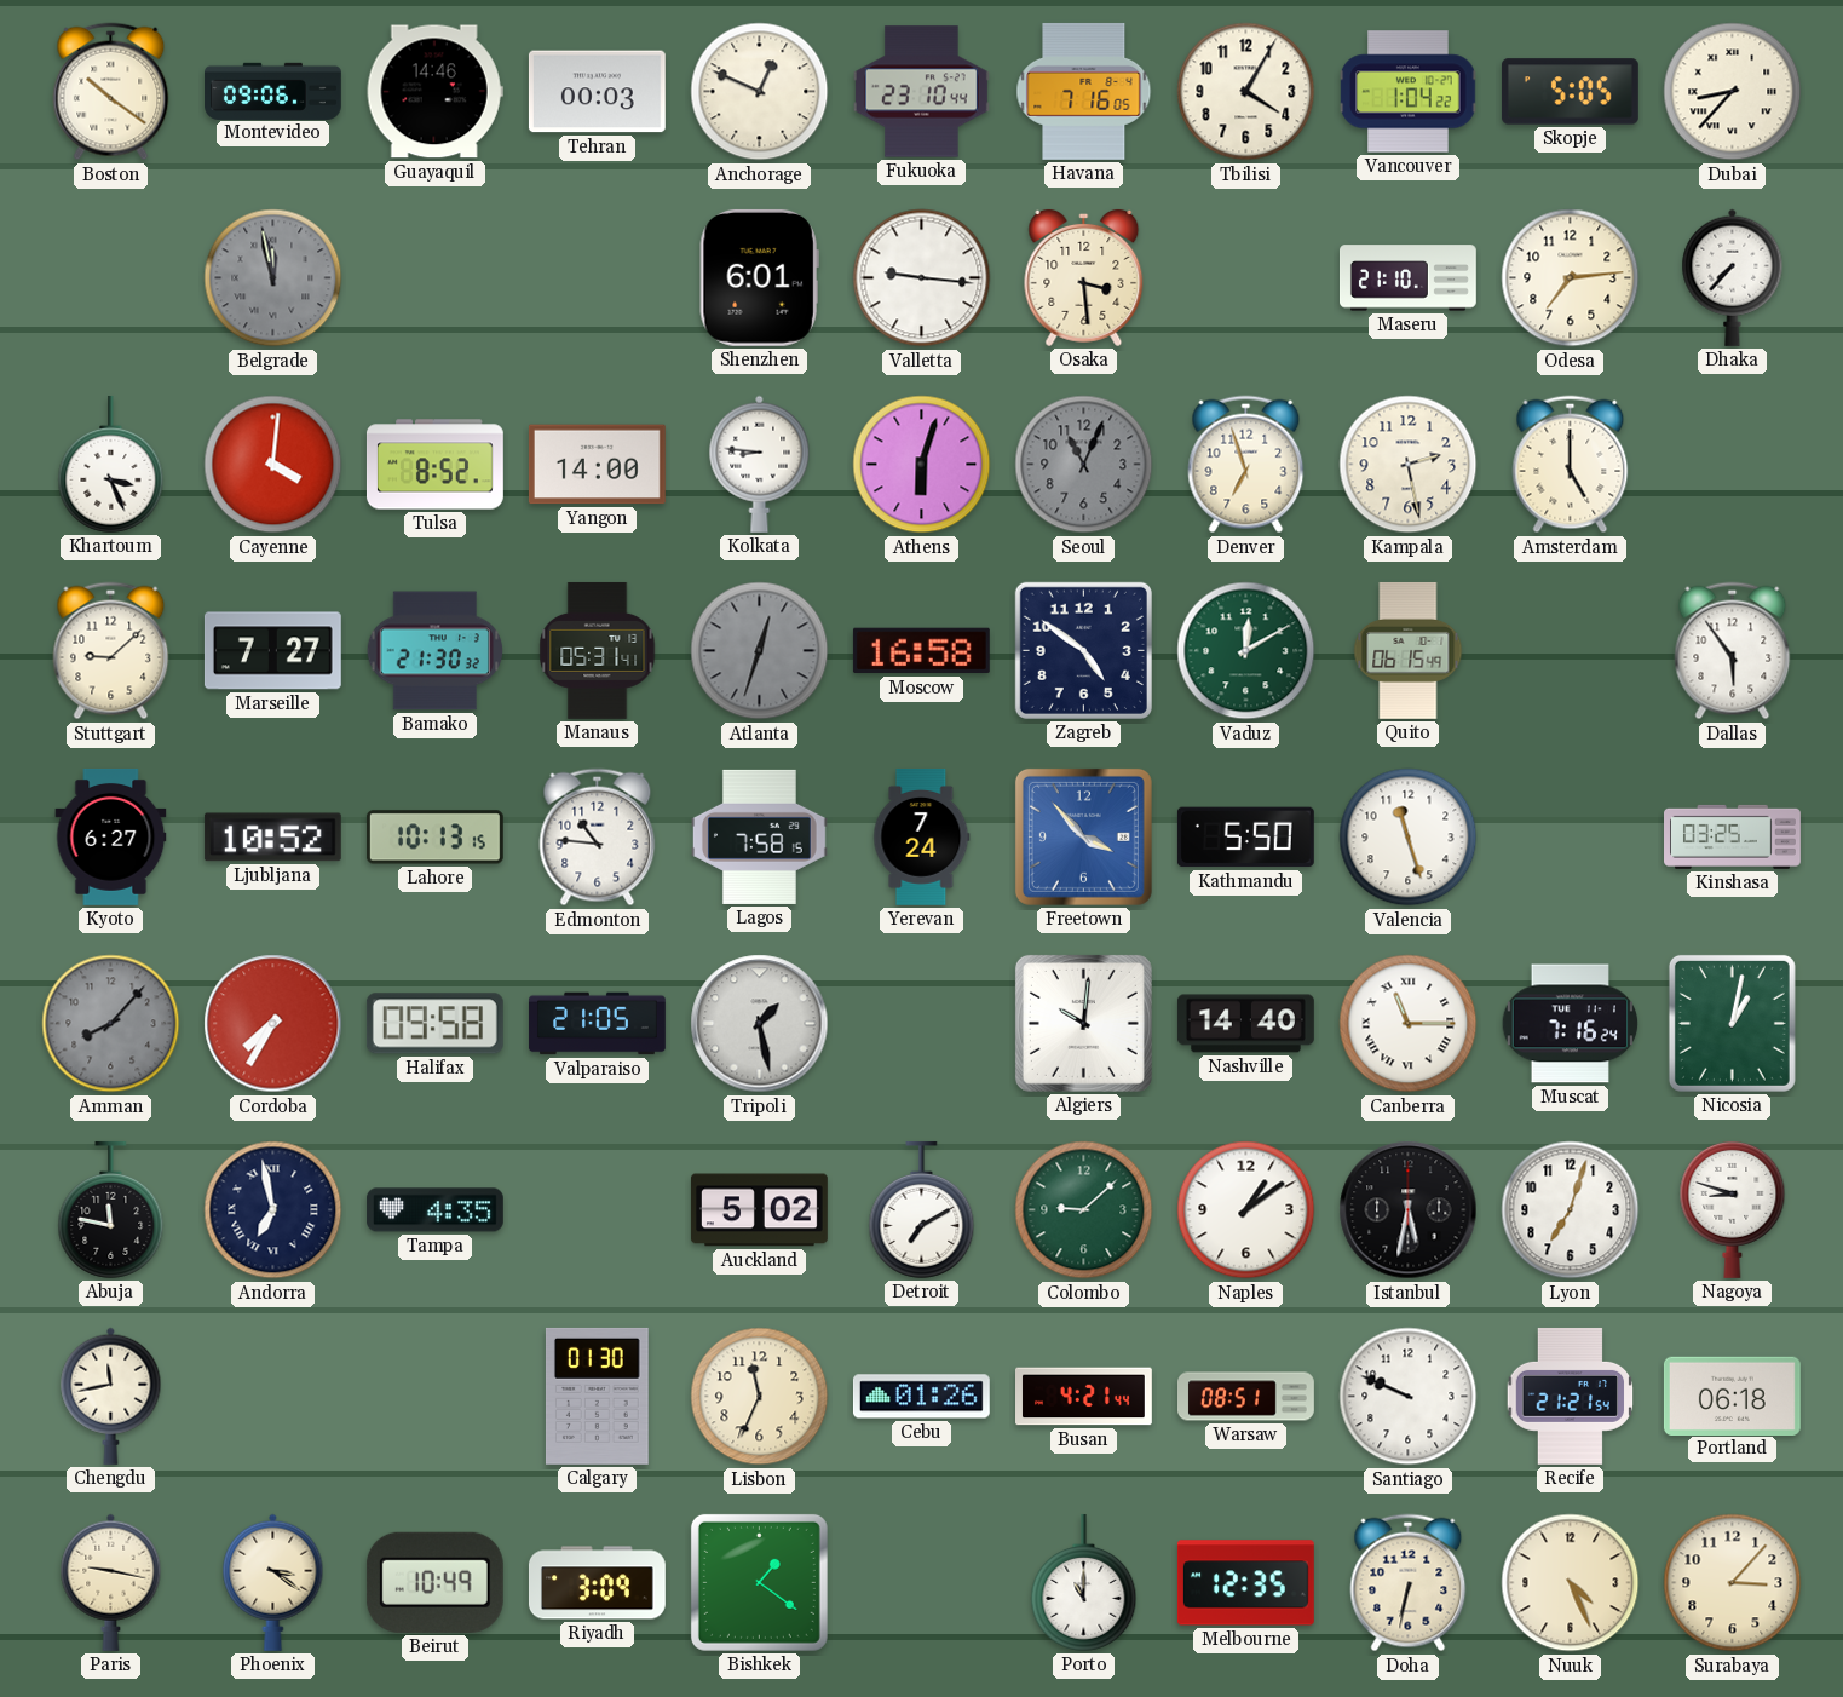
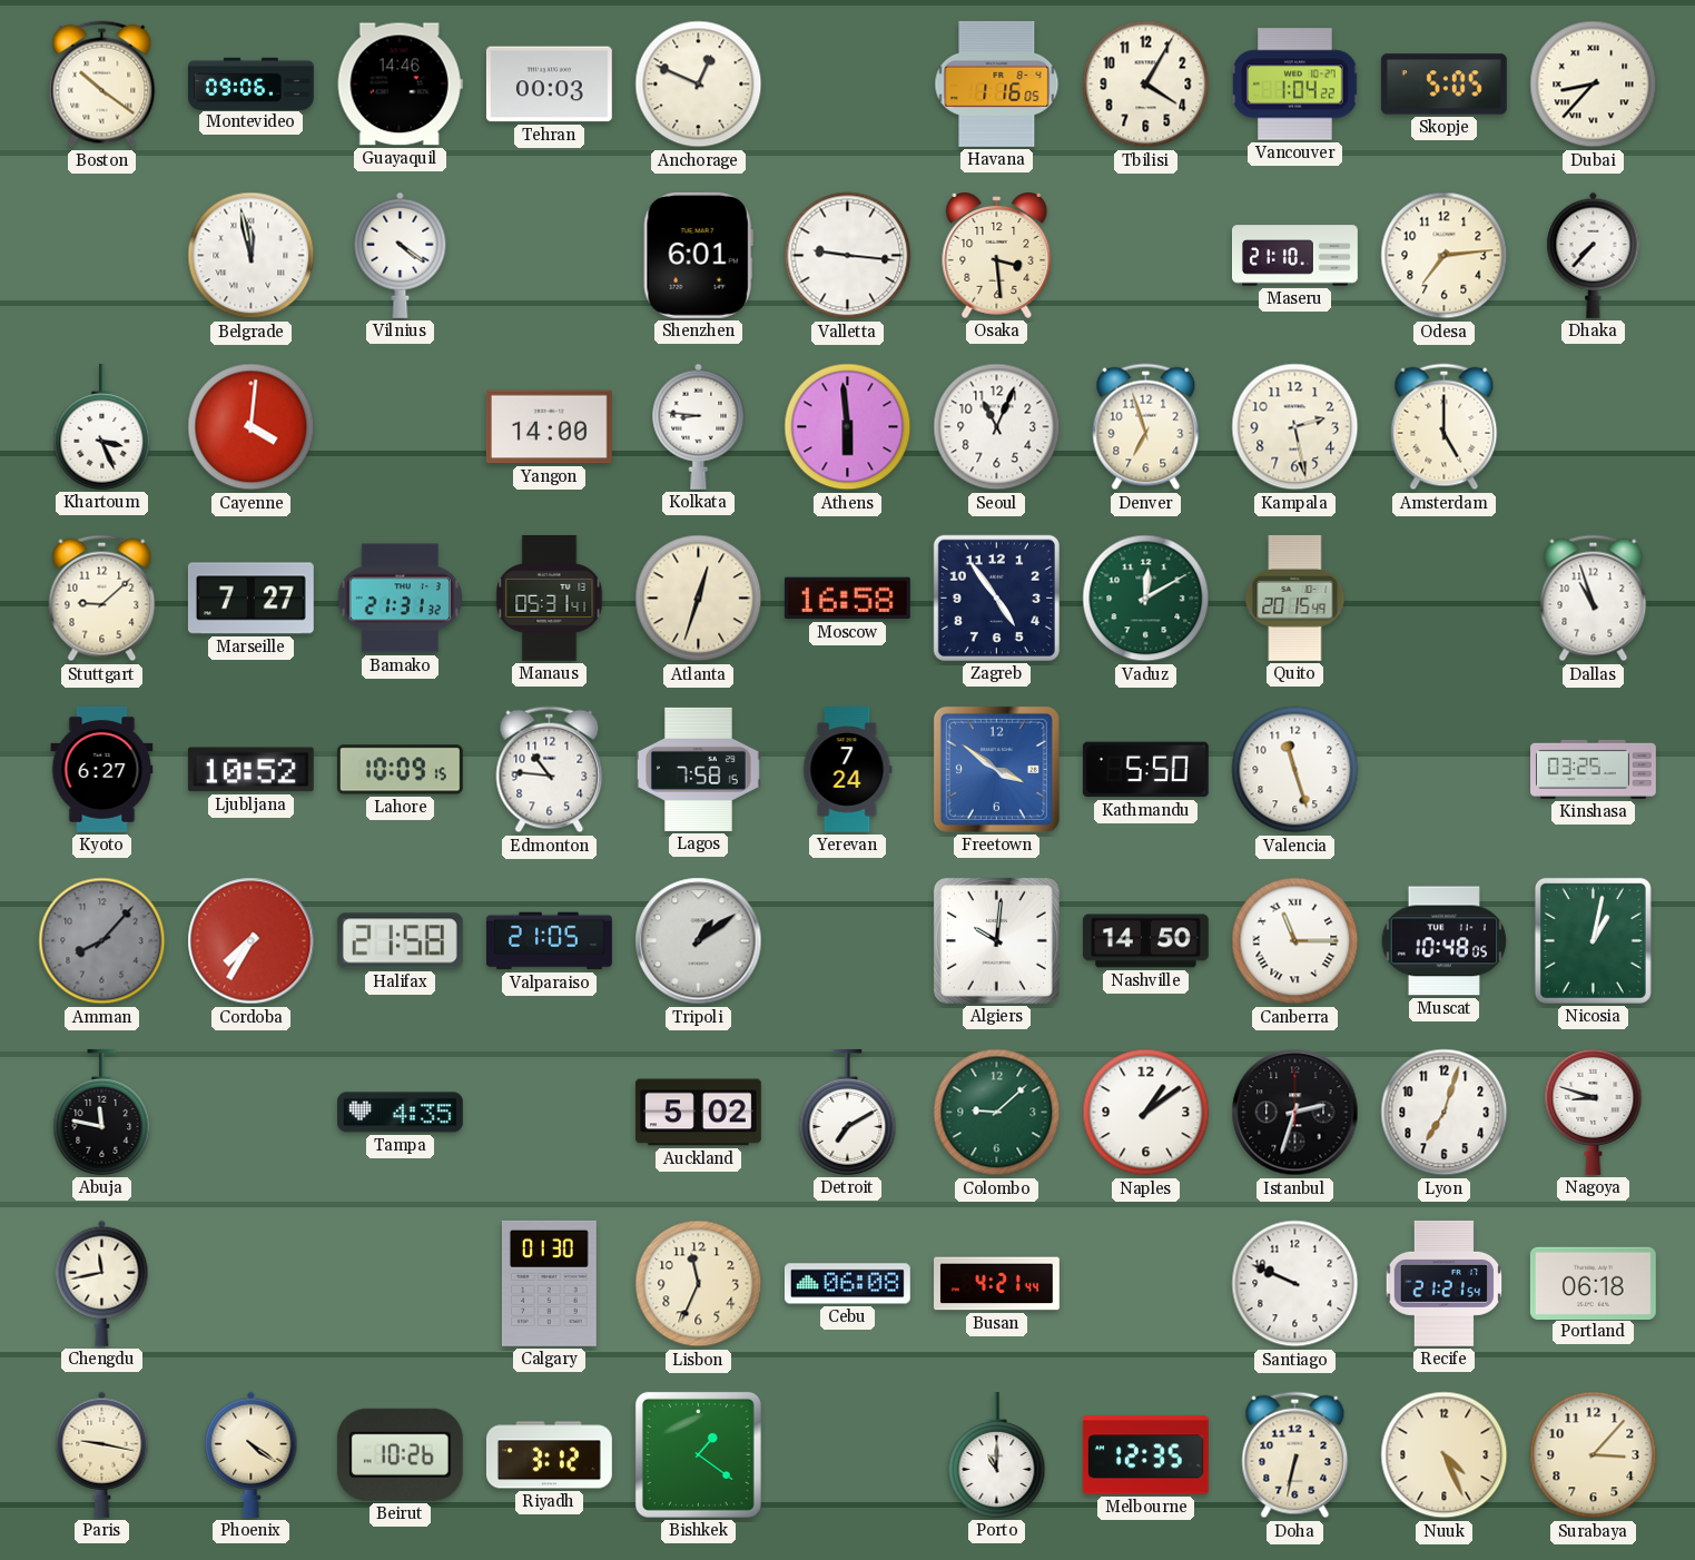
Fukuoka: 23:10 -> none (921, 92)
Havana: 7:16 -> 1:16 (997, 83)
Belgrade dial: grey -> white (252, 256)
Vilnius: none -> 4:21 (401, 255)
Tulsa: 8:52 -> none (434, 465)
Athens: 6:03 -> 5:59 (848, 427)
Seoul dial: grey -> white (997, 427)
Bamako: 21:30 -> 21:31 (401, 599)
Atlanta dial: grey -> cream (699, 599)
Zagreb: 4:51 -> 4:54 (996, 598)
Quito: 06:15 -> 20:15 (1295, 598)
Dallas: 5:54 -> 10:57 (1594, 599)
Lahore: 10:13 -> 10:09 (400, 770)
Freetown: 3:53 -> 3:51 (996, 769)
Halifax: 09:58 -> 21:58 (400, 941)
Tripoli: 1:28 -> 1:09 (699, 941)
Nashville: 14:40 -> 14:50 (1145, 941)
Muscat: 7:16 -> 10:48 (1445, 941)
Andorra: 6:58 -> none (273, 1210)
Istanbul: 5:32 -> 2:33 (1295, 1113)
Cebu: 01:26 -> 06:08 (847, 1284)
Warsaw: 08:51 -> none (1246, 1397)
Phoenix: 3:21 -> 4:21 (252, 1454)
Beirut: 10:49 -> 10:26 (400, 1454)
Riyadh: 3:09 -> 3:12 (549, 1455)
